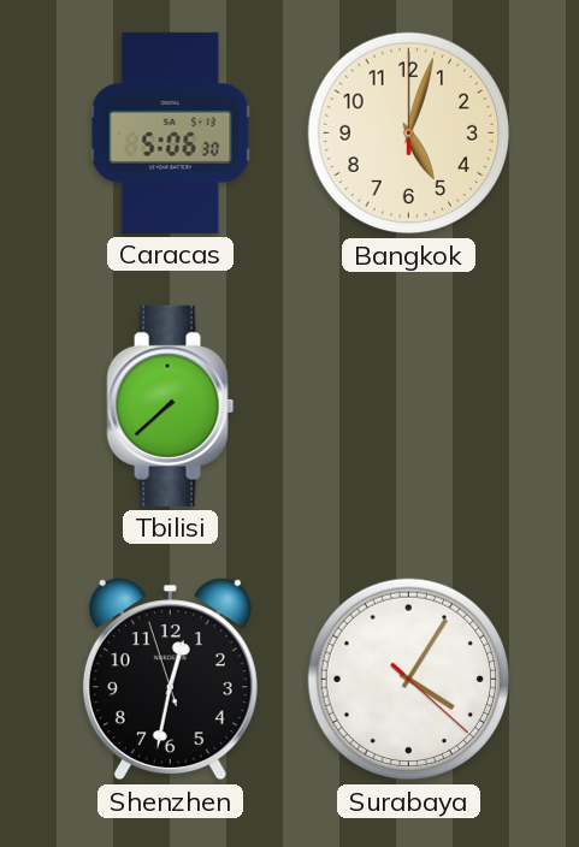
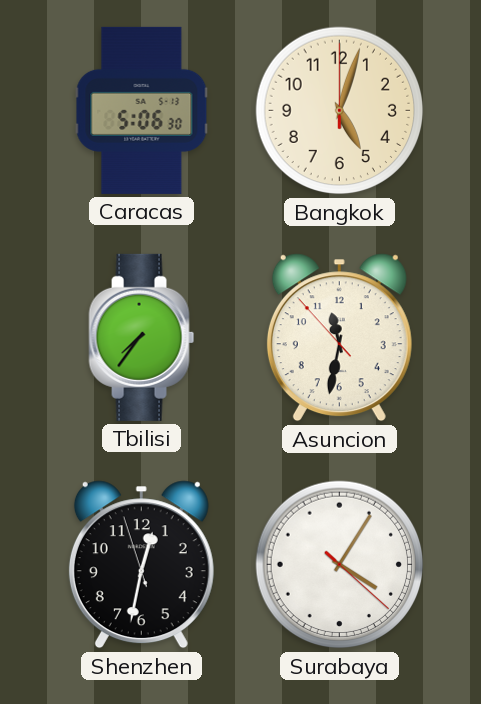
Tbilisi: 7:38 -> 7:36 (142, 337)
Asuncion: none -> 11:31 (339, 338)
